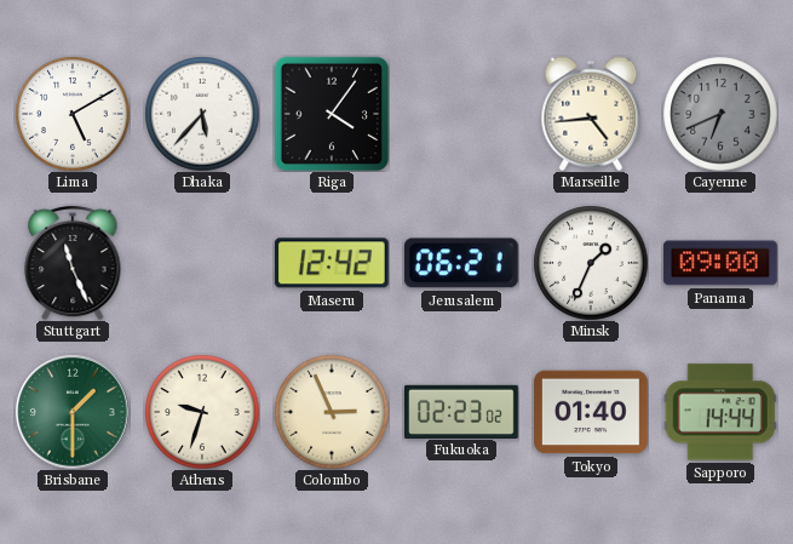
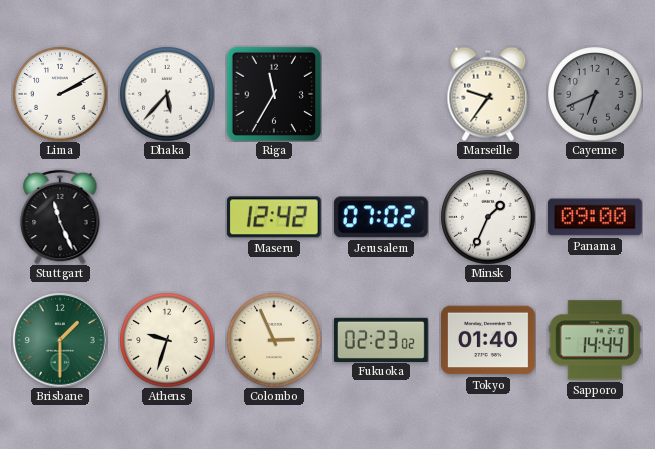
Lima: 5:10 -> 2:10 (60, 94)
Riga: 4:06 -> 11:35 (274, 94)
Marseille: 4:44 -> 9:36 (488, 94)
Jerusalem: 06:21 -> 07:02 (381, 217)
